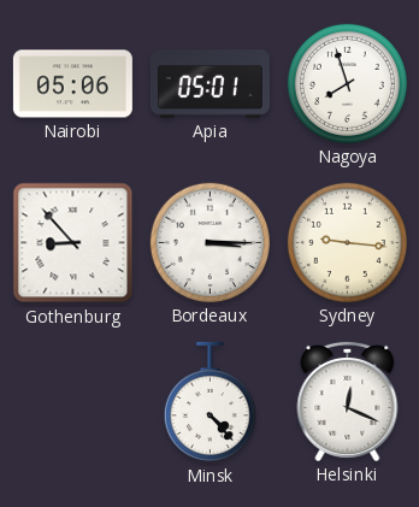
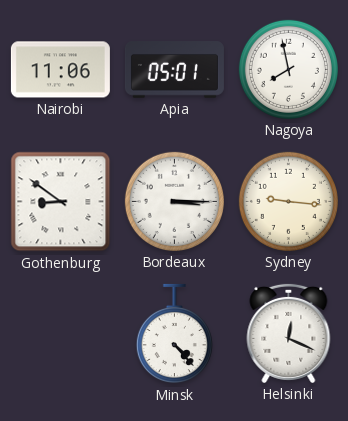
Nairobi: 05:06 -> 11:06 (60, 70)
Nagoya: 7:57 -> 7:58 (288, 69)
Gothenburg: 8:53 -> 8:51 (61, 202)
